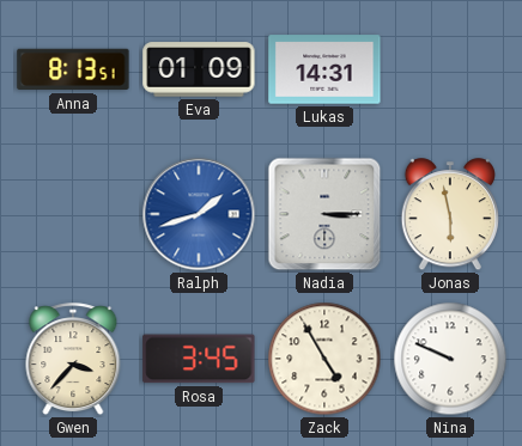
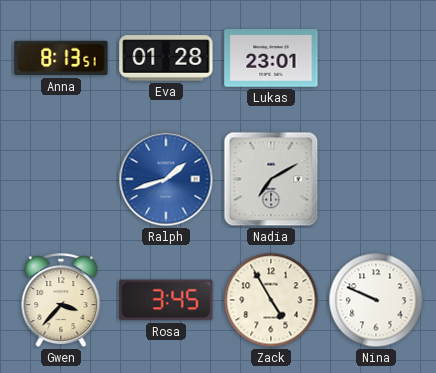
Eva: 01:09 -> 01:28 (166, 58)
Lukas: 14:31 -> 23:01 (271, 58)
Nadia: 3:15 -> 7:10 (271, 179)
Jonas: 5:58 -> none (449, 215)
